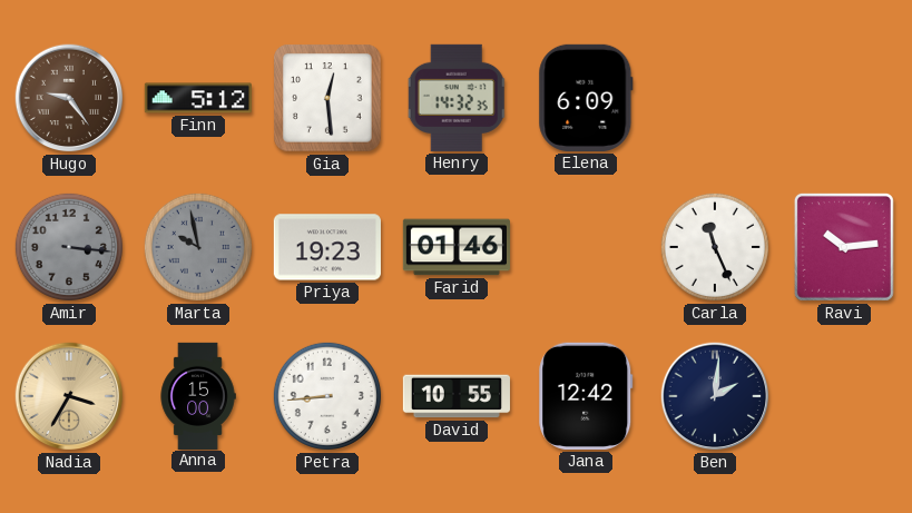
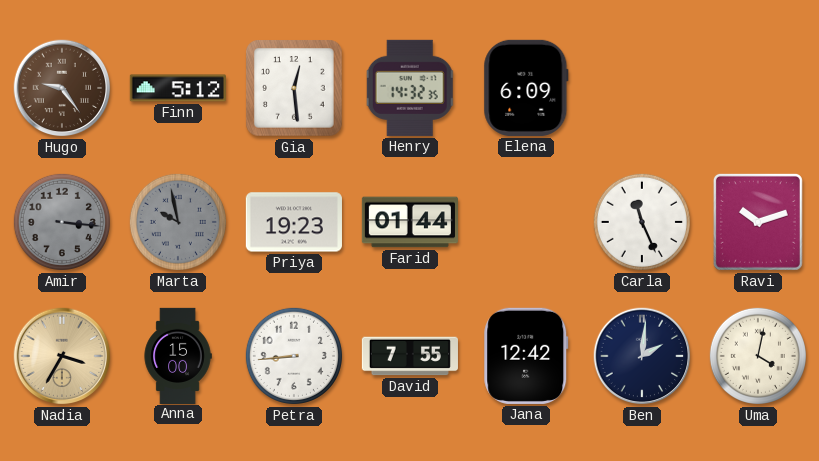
Farid: 01:46 -> 01:44 (410, 222)
Ravi: 10:14 -> 10:12 (758, 222)
David: 10:55 -> 7:55 (410, 356)
Uma: none -> 4:02 (758, 356)
